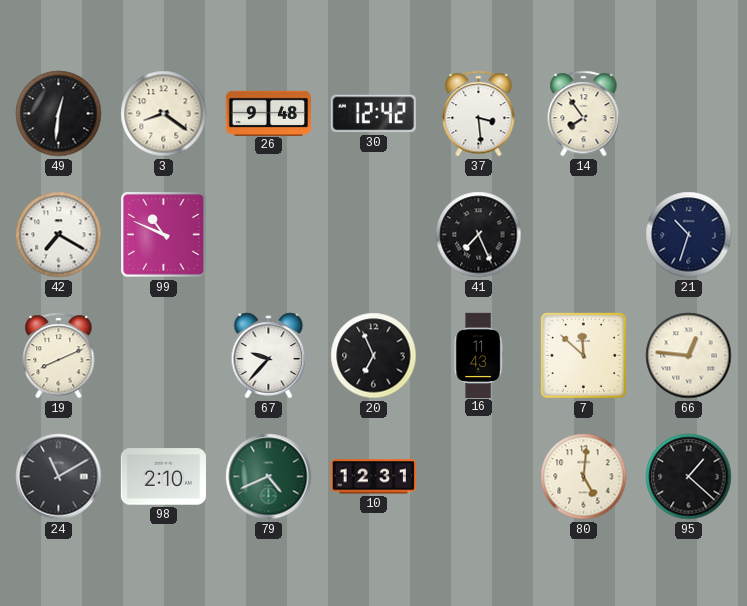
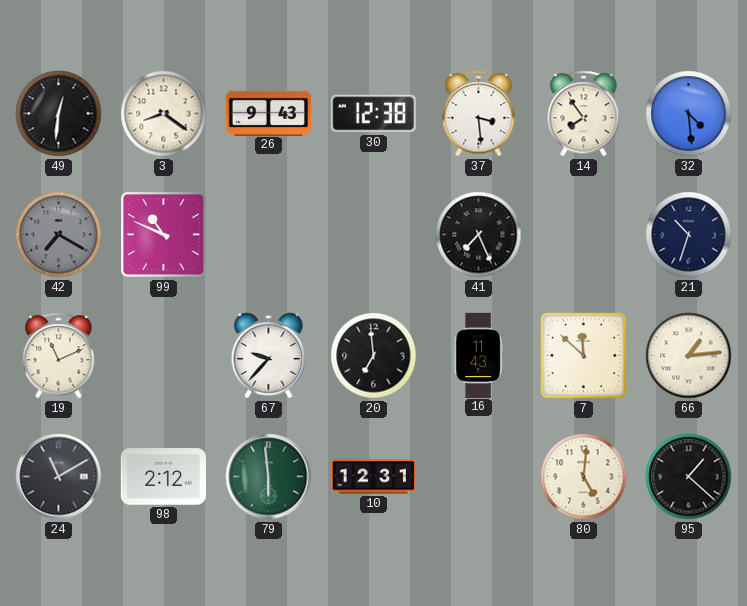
26: 9:48 -> 9:43 (268, 113)
30: 12:42 -> 12:38 (373, 114)
32: none -> 4:29 (689, 114)
42 dial: white -> grey (59, 235)
19: 8:11 -> 11:11 (59, 356)
20: 6:56 -> 6:59 (374, 356)
66: 12:46 -> 1:14 (689, 356)
98: 2:10 -> 2:12 (163, 477)
79: 4:41 -> 5:59 (269, 477)
